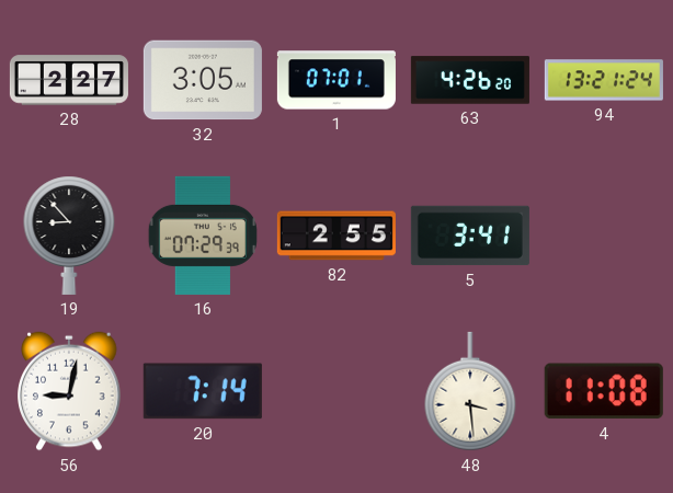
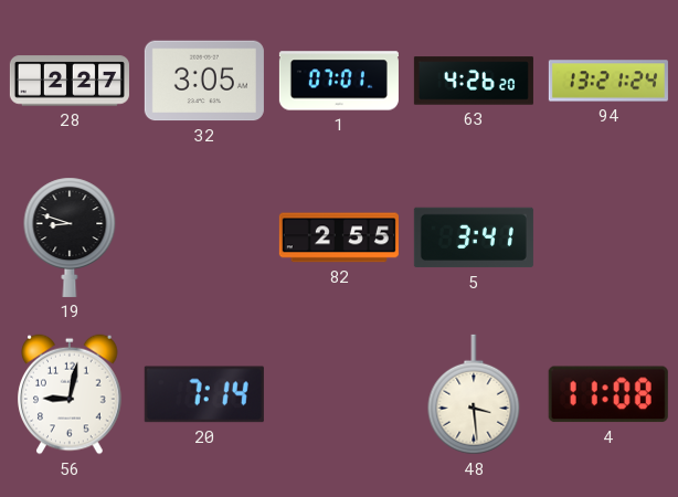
19: 8:53 -> 8:48 (70, 237)
16: 07:29 -> none (203, 236)
